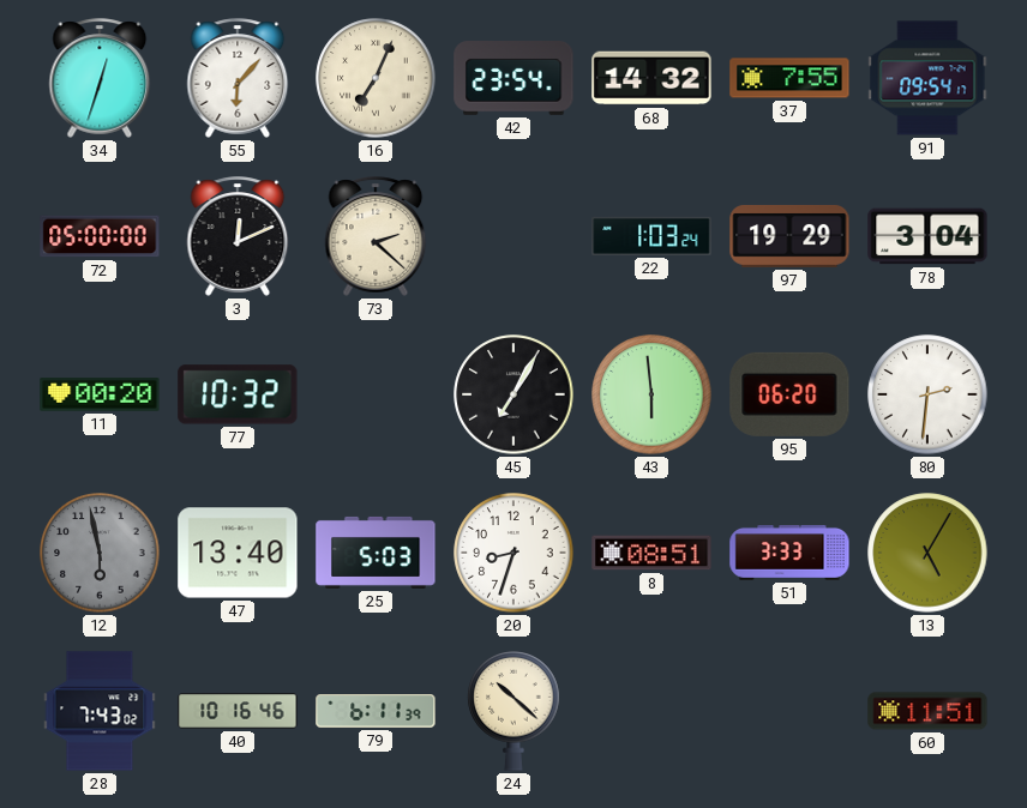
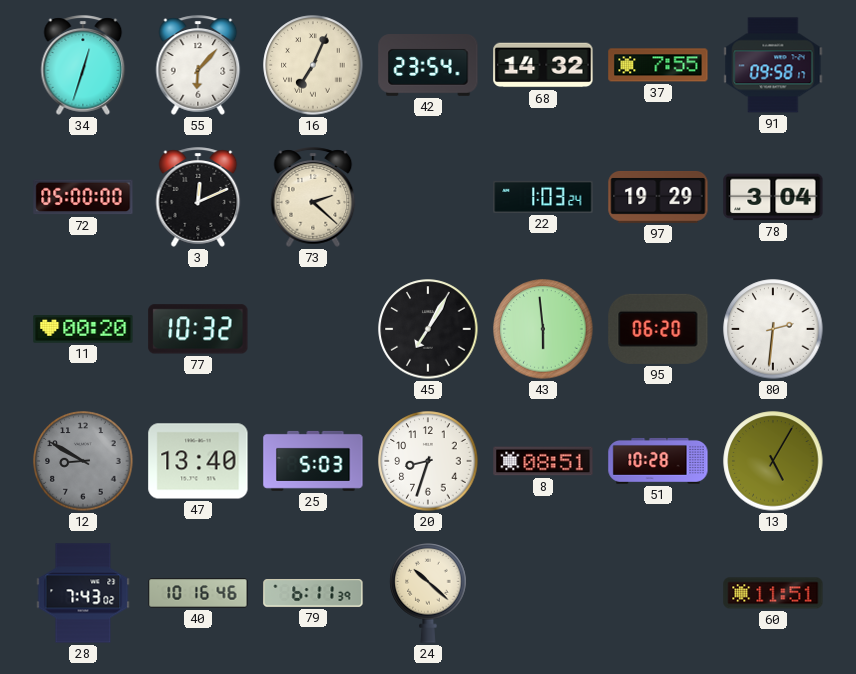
91: 09:54 -> 09:58 (773, 65)
12: 5:58 -> 8:50 (83, 461)
51: 3:33 -> 10:28 (658, 461)
